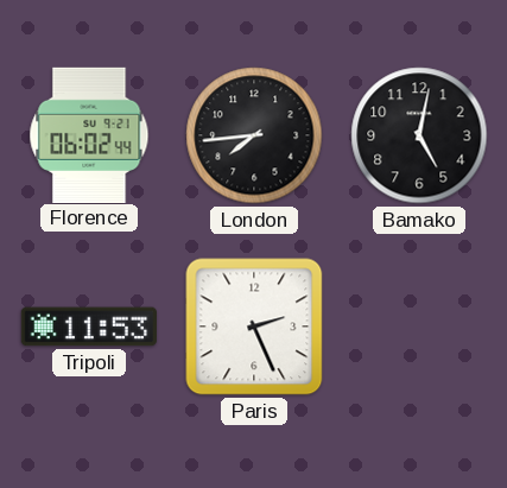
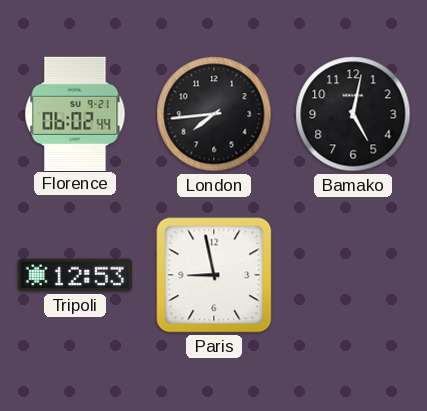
Tripoli: 11:53 -> 12:53 (74, 275)
Paris: 2:26 -> 8:58 (214, 275)
